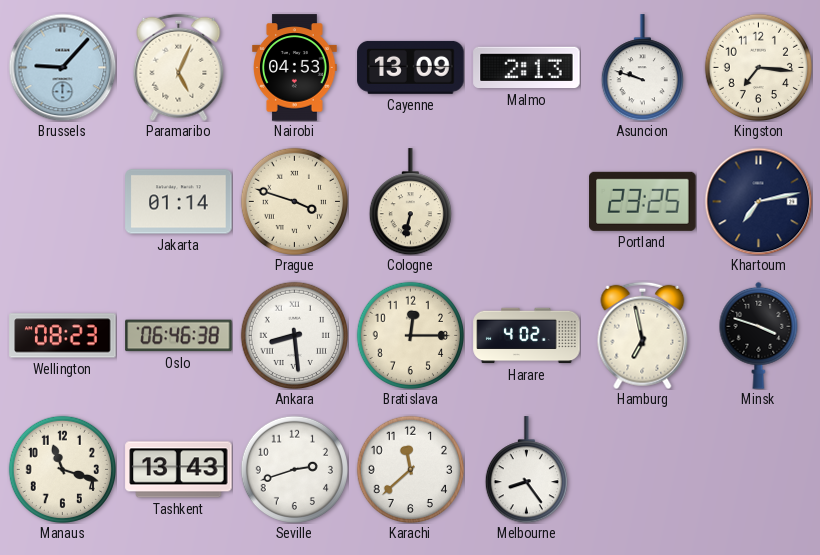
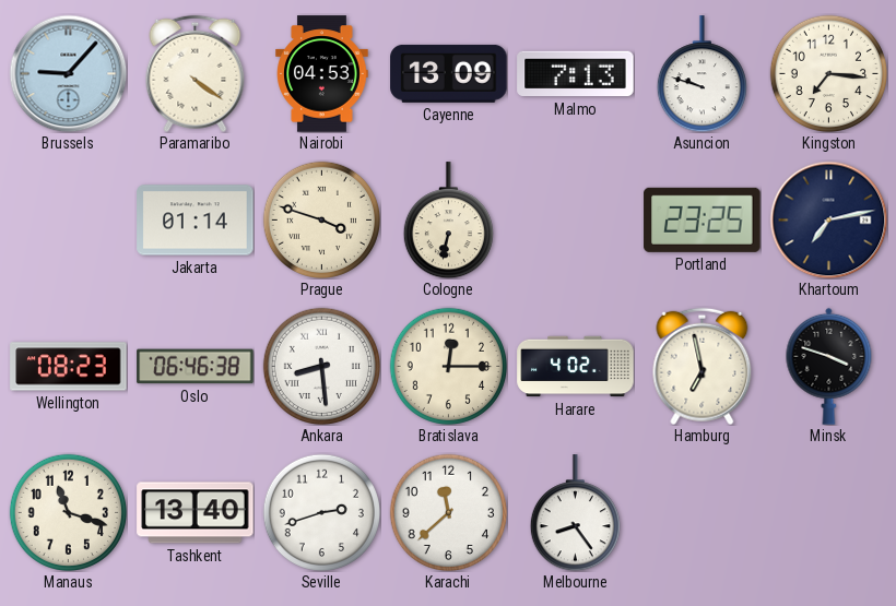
Paramaribo: 5:04 -> 4:21 (196, 73)
Malmo: 2:13 -> 7:13 (576, 74)
Tashkent: 13:43 -> 13:40 (196, 513)
